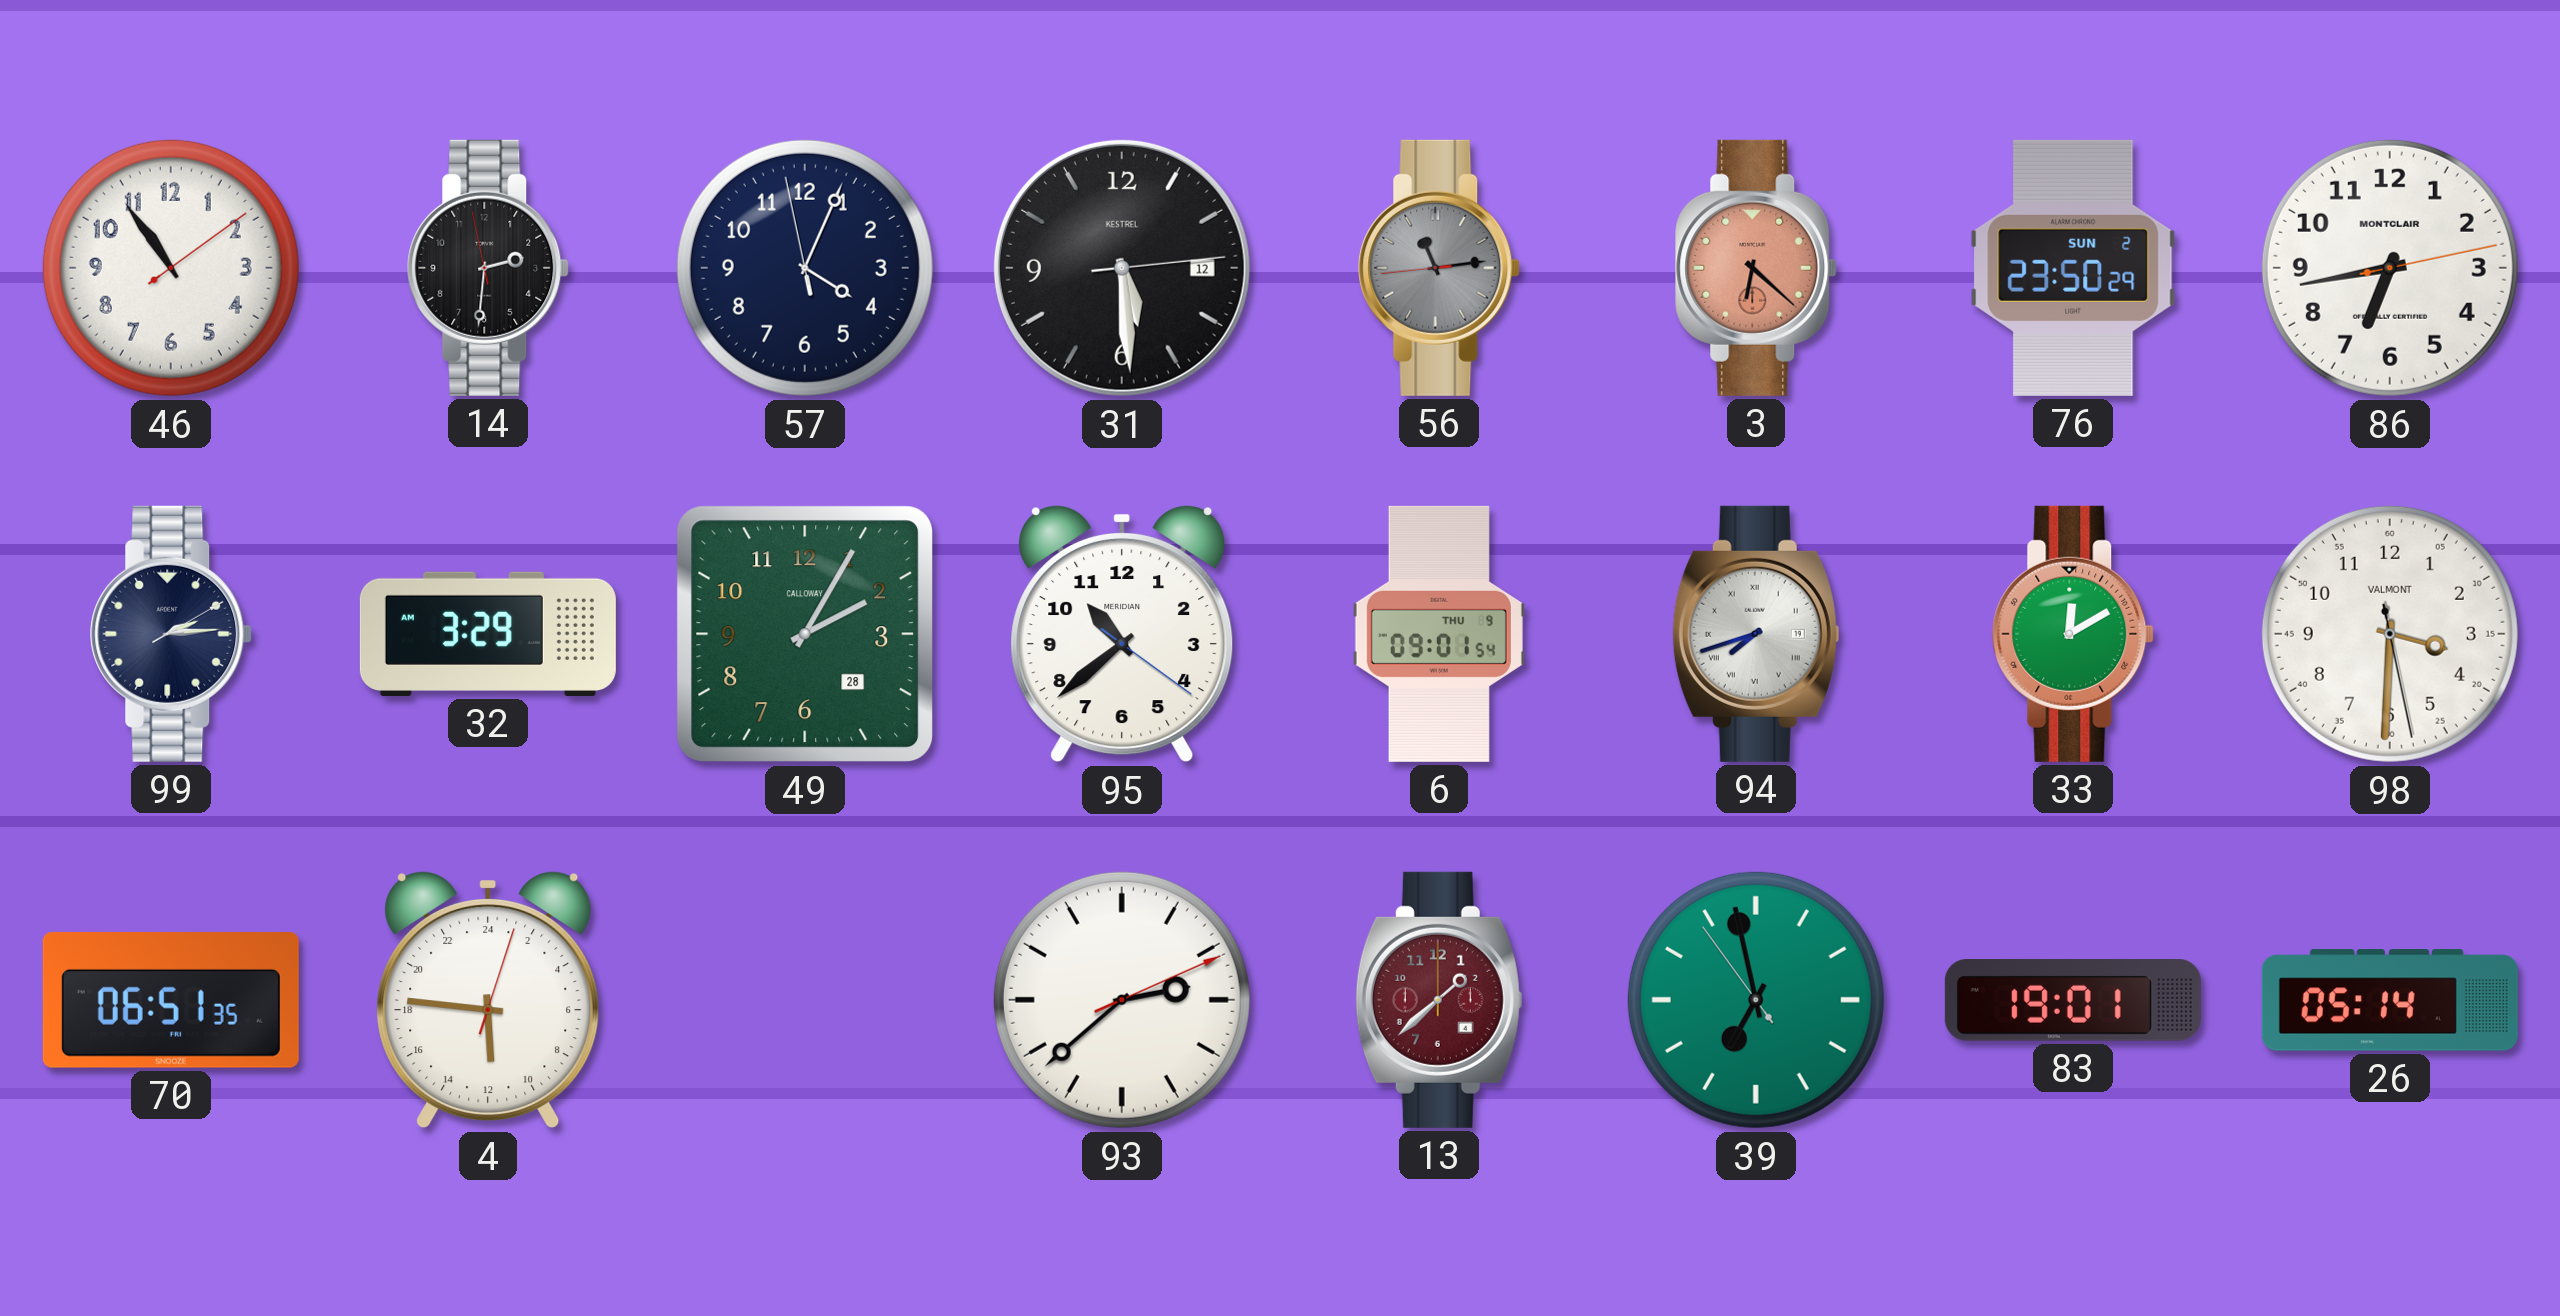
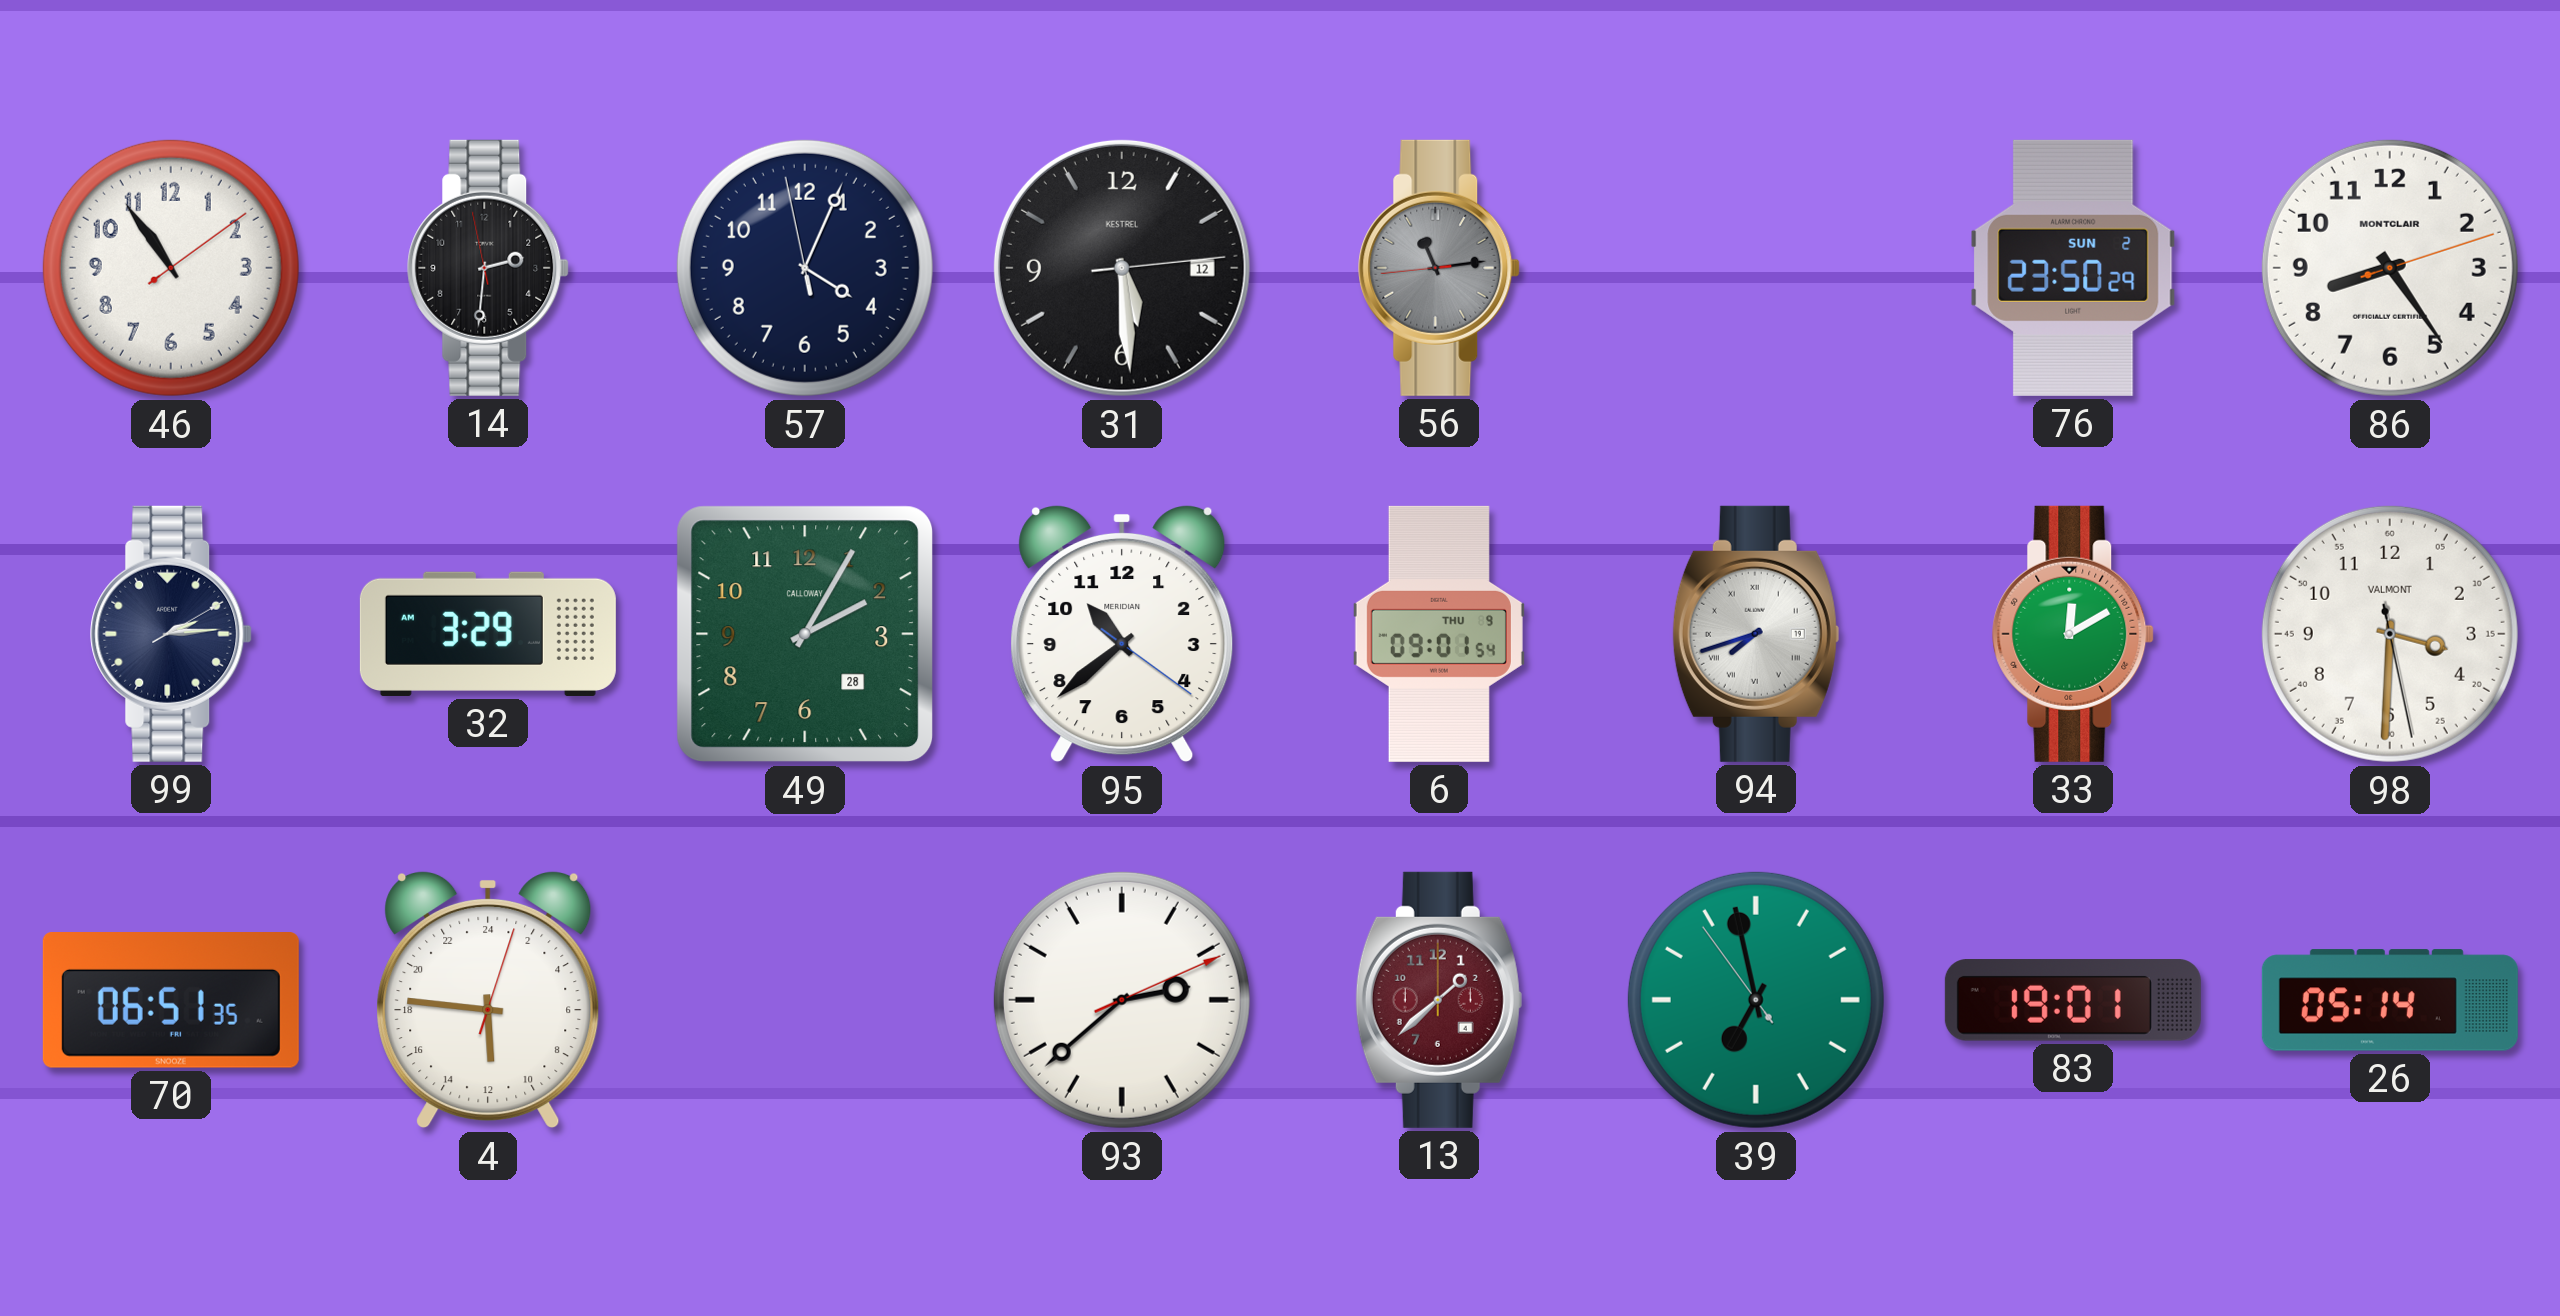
3: 6:22 -> none (1756, 268)
86: 6:43 -> 8:24 (2390, 268)
